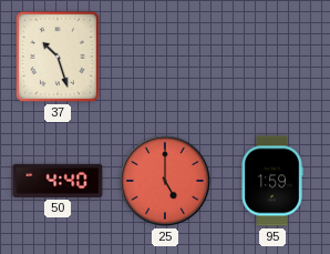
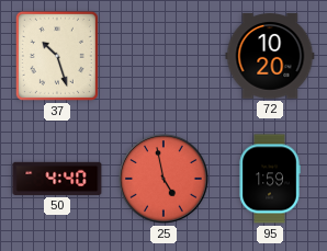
72: none -> 10:20 (270, 56)
25: 5:00 -> 4:58 (163, 179)
